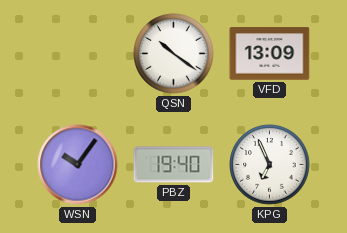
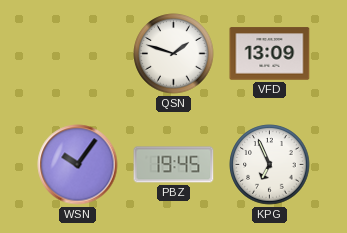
QSN: 10:21 -> 1:48 (174, 54)
PBZ: 19:40 -> 19:45 (174, 165)
